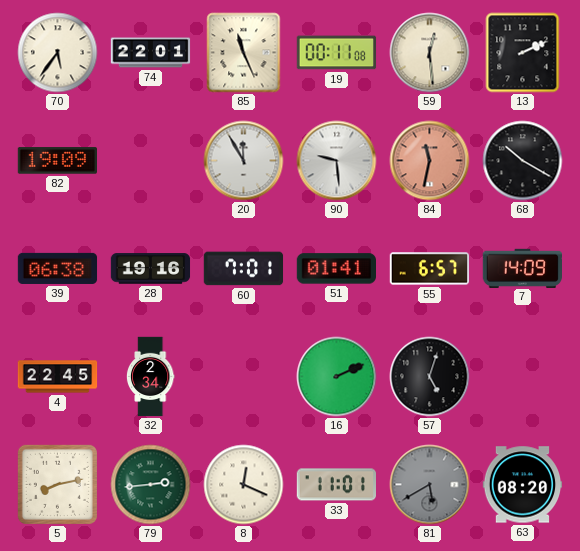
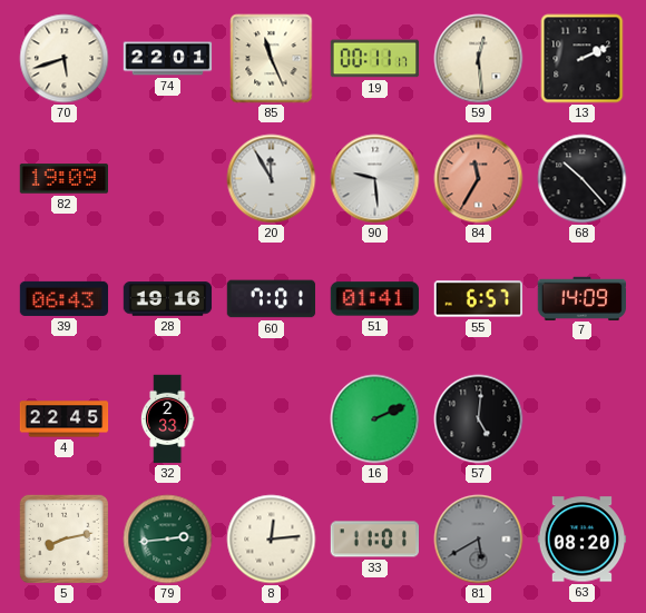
70: 5:36 -> 5:42 (65, 59)
19: 00:11:08 -> 00:11:17 (375, 59)
84: 11:32 -> 11:35 (479, 179)
68: 10:20 -> 10:23 (583, 179)
39: 06:38 -> 06:43 (65, 298)
32: 2:34 -> 2:33 (167, 419)
57: 5:03 -> 5:01 (479, 419)
8: 12:19 -> 12:14 (272, 540)
